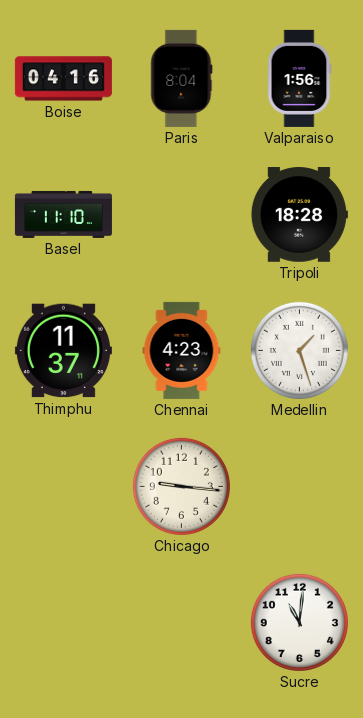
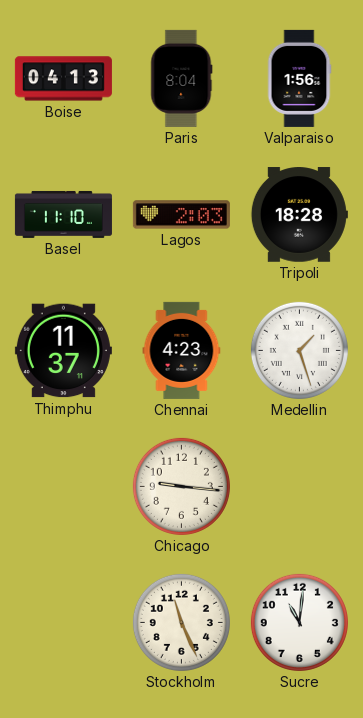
Boise: 04:16 -> 04:13 (63, 79)
Lagos: none -> 2:03 (181, 215)
Stockholm: none -> 11:26 (181, 622)
